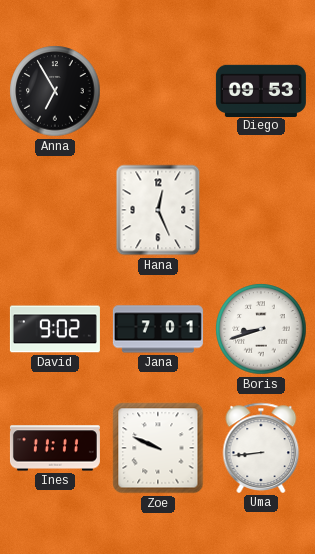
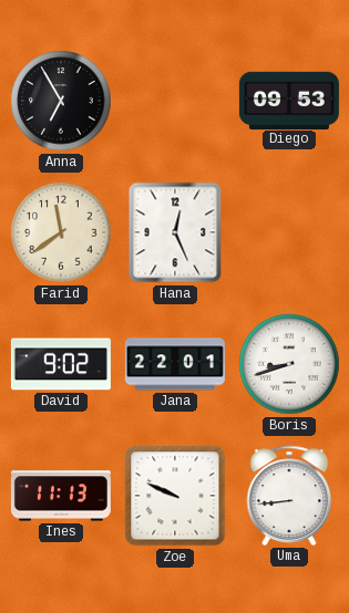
Farid: none -> 11:39 (61, 232)
Jana: 7:01 -> 22:01 (175, 364)
Ines: 11:11 -> 11:13 (61, 496)
